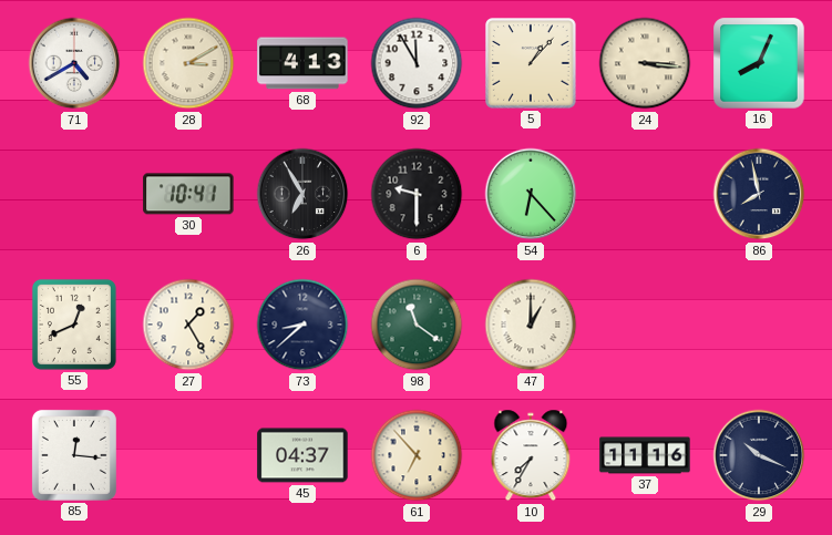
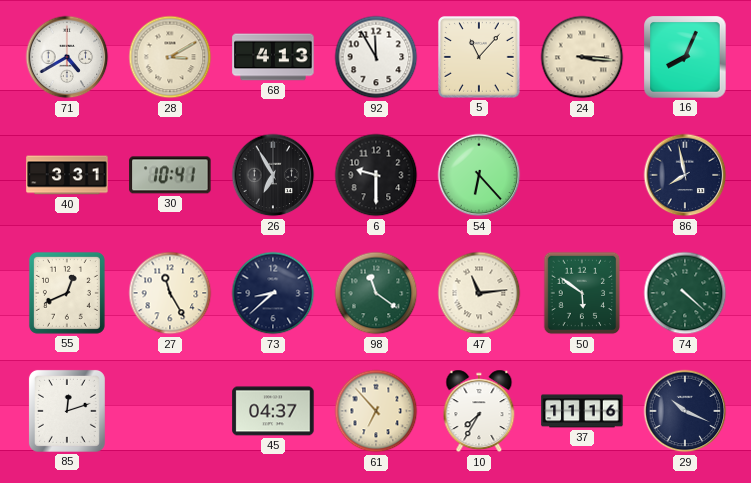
5: 1:07 -> 11:07 (479, 57)
40: none -> 3:31 (67, 175)
27: 1:25 -> 11:25 (170, 293)
47: 1:00 -> 11:14 (479, 293)
50: none -> 5:51 (582, 293)
74: none -> 4:22 (685, 293)
85: 12:16 -> 12:12 (67, 411)
